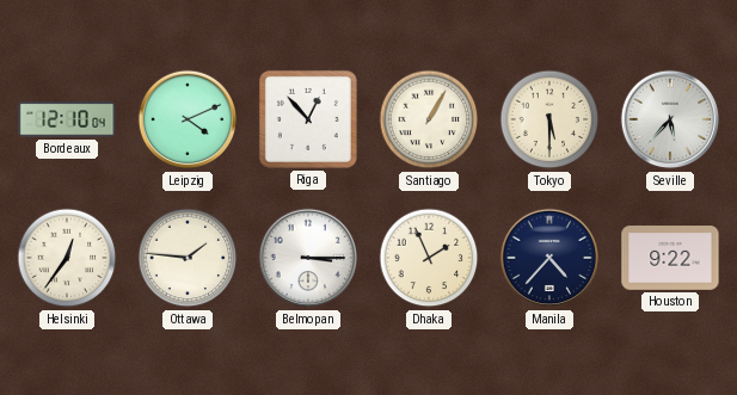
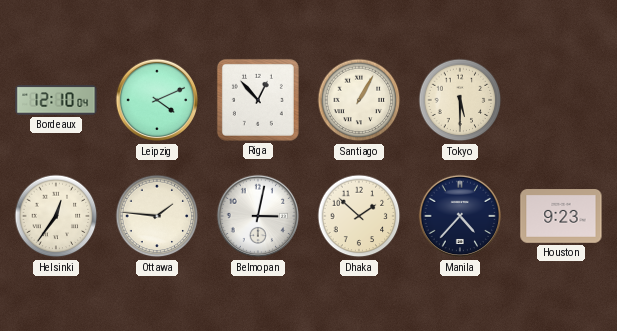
Seville: 5:37 -> none (670, 119)
Belmopan: 3:15 -> 3:02 (258, 216)
Dhaka: 1:56 -> 1:52 (359, 216)
Houston: 9:22 -> 9:23 (561, 216)
